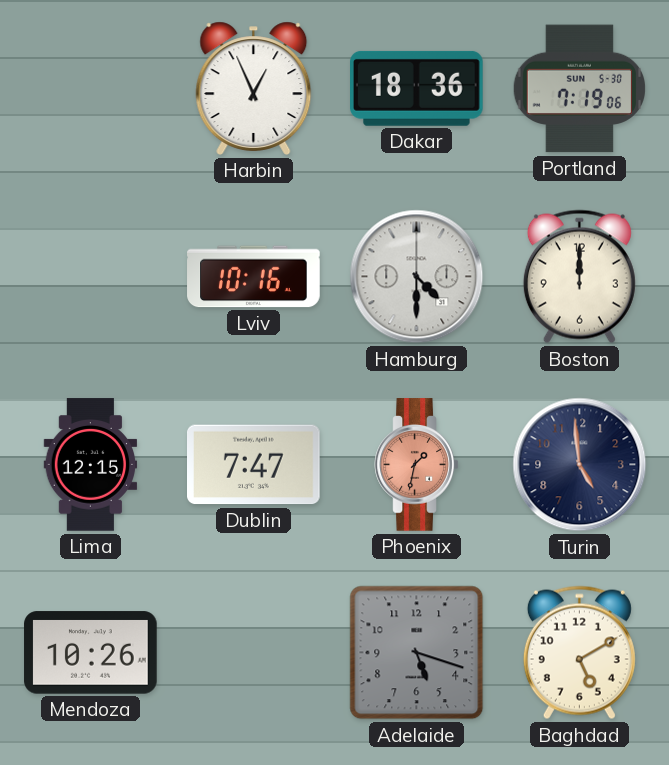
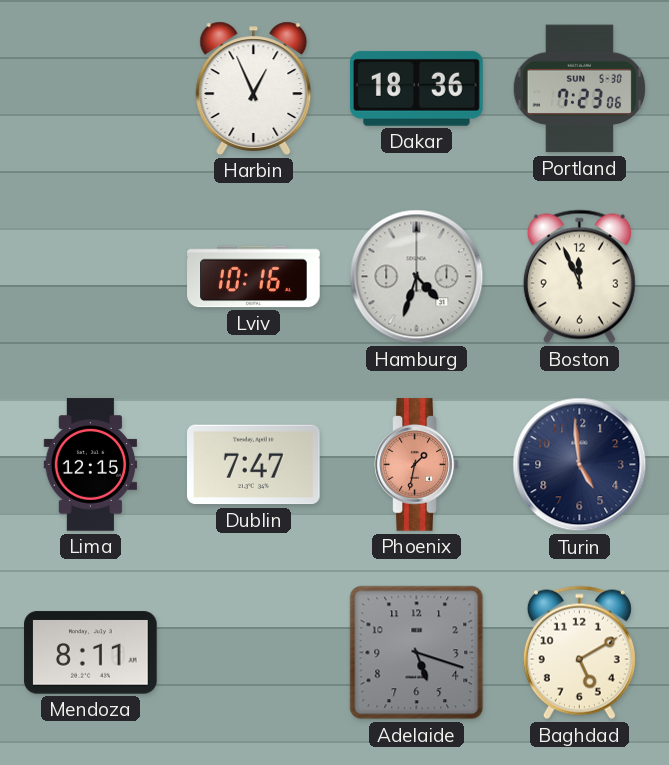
Portland: 7:19 -> 7:23 (579, 89)
Hamburg: 4:30 -> 4:33 (417, 277)
Boston: 12:00 -> 11:56 (579, 277)
Mendoza: 10:26 -> 8:11 (91, 653)
